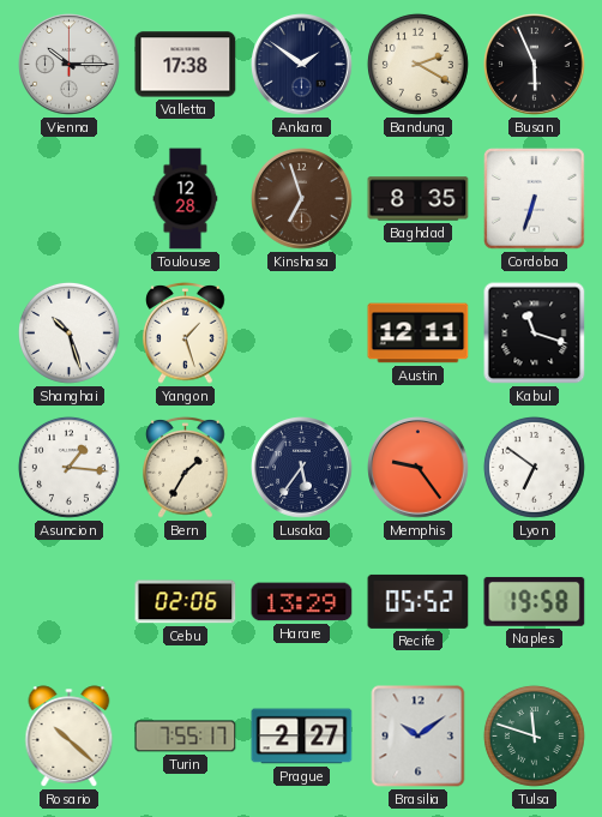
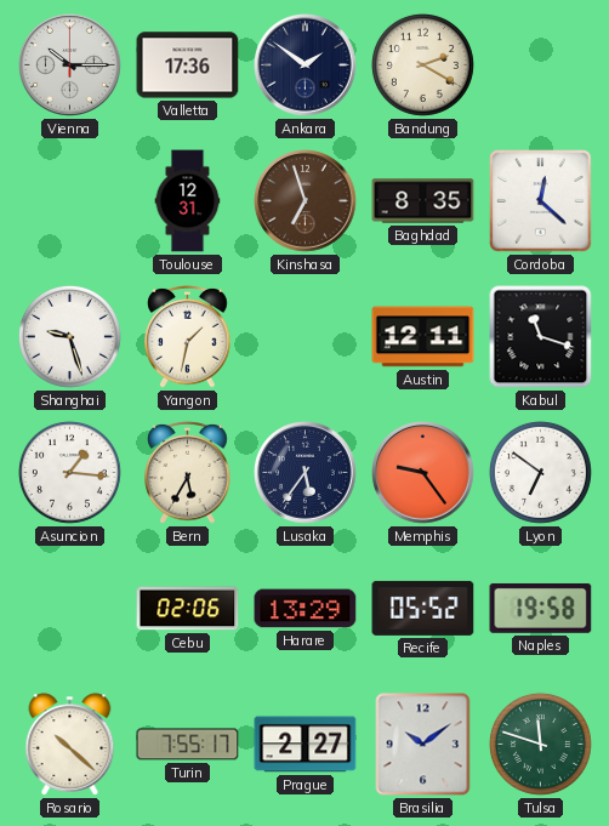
Valletta: 17:38 -> 17:36 (188, 65)
Busan: 5:56 -> none (535, 65)
Toulouse: 12:28 -> 12:31 (188, 201)
Cordoba: 6:33 -> 12:22 (541, 201)
Shanghai: 10:27 -> 9:27 (69, 336)
Yangon: 1:27 -> 1:32 (188, 336)
Bern: 1:35 -> 5:35 (188, 472)
